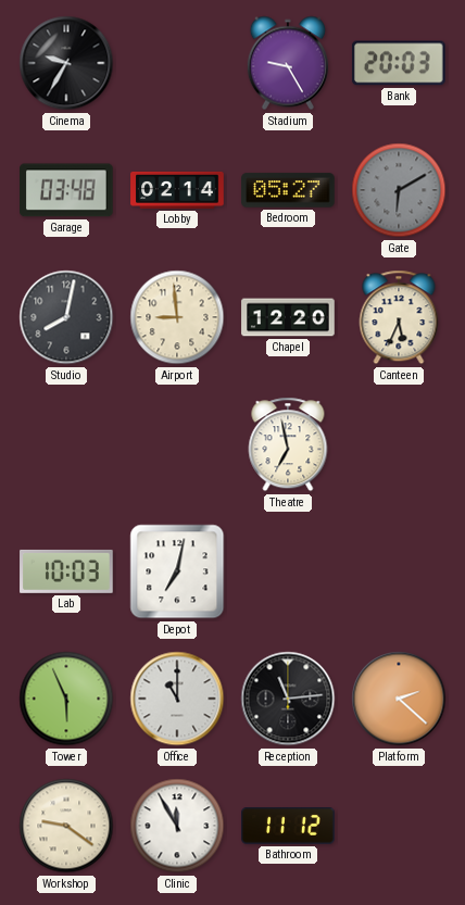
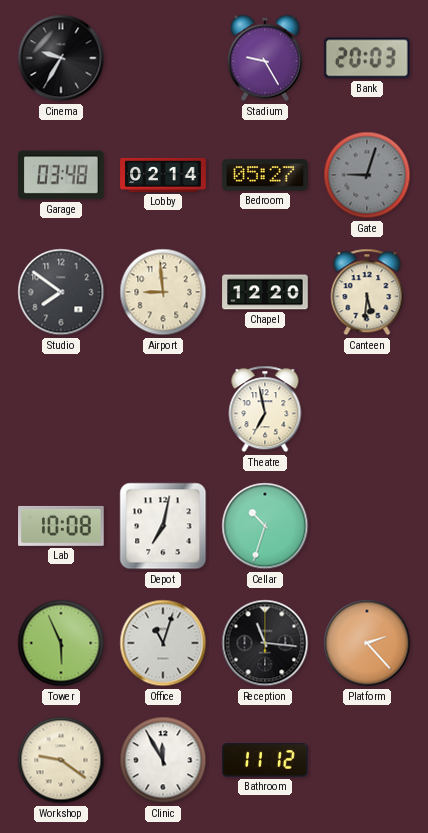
Gate: 6:10 -> 9:03 (367, 175)
Studio: 8:02 -> 7:51 (61, 292)
Canteen: 5:34 -> 5:31 (367, 292)
Lab: 10:03 -> 10:08 (61, 526)
Cellar: none -> 10:33 (265, 526)
Office: 11:00 -> 11:03 (163, 643)
Reception: 11:14 -> 11:16 (265, 643)
Platform: 2:22 -> 2:23 (367, 643)
